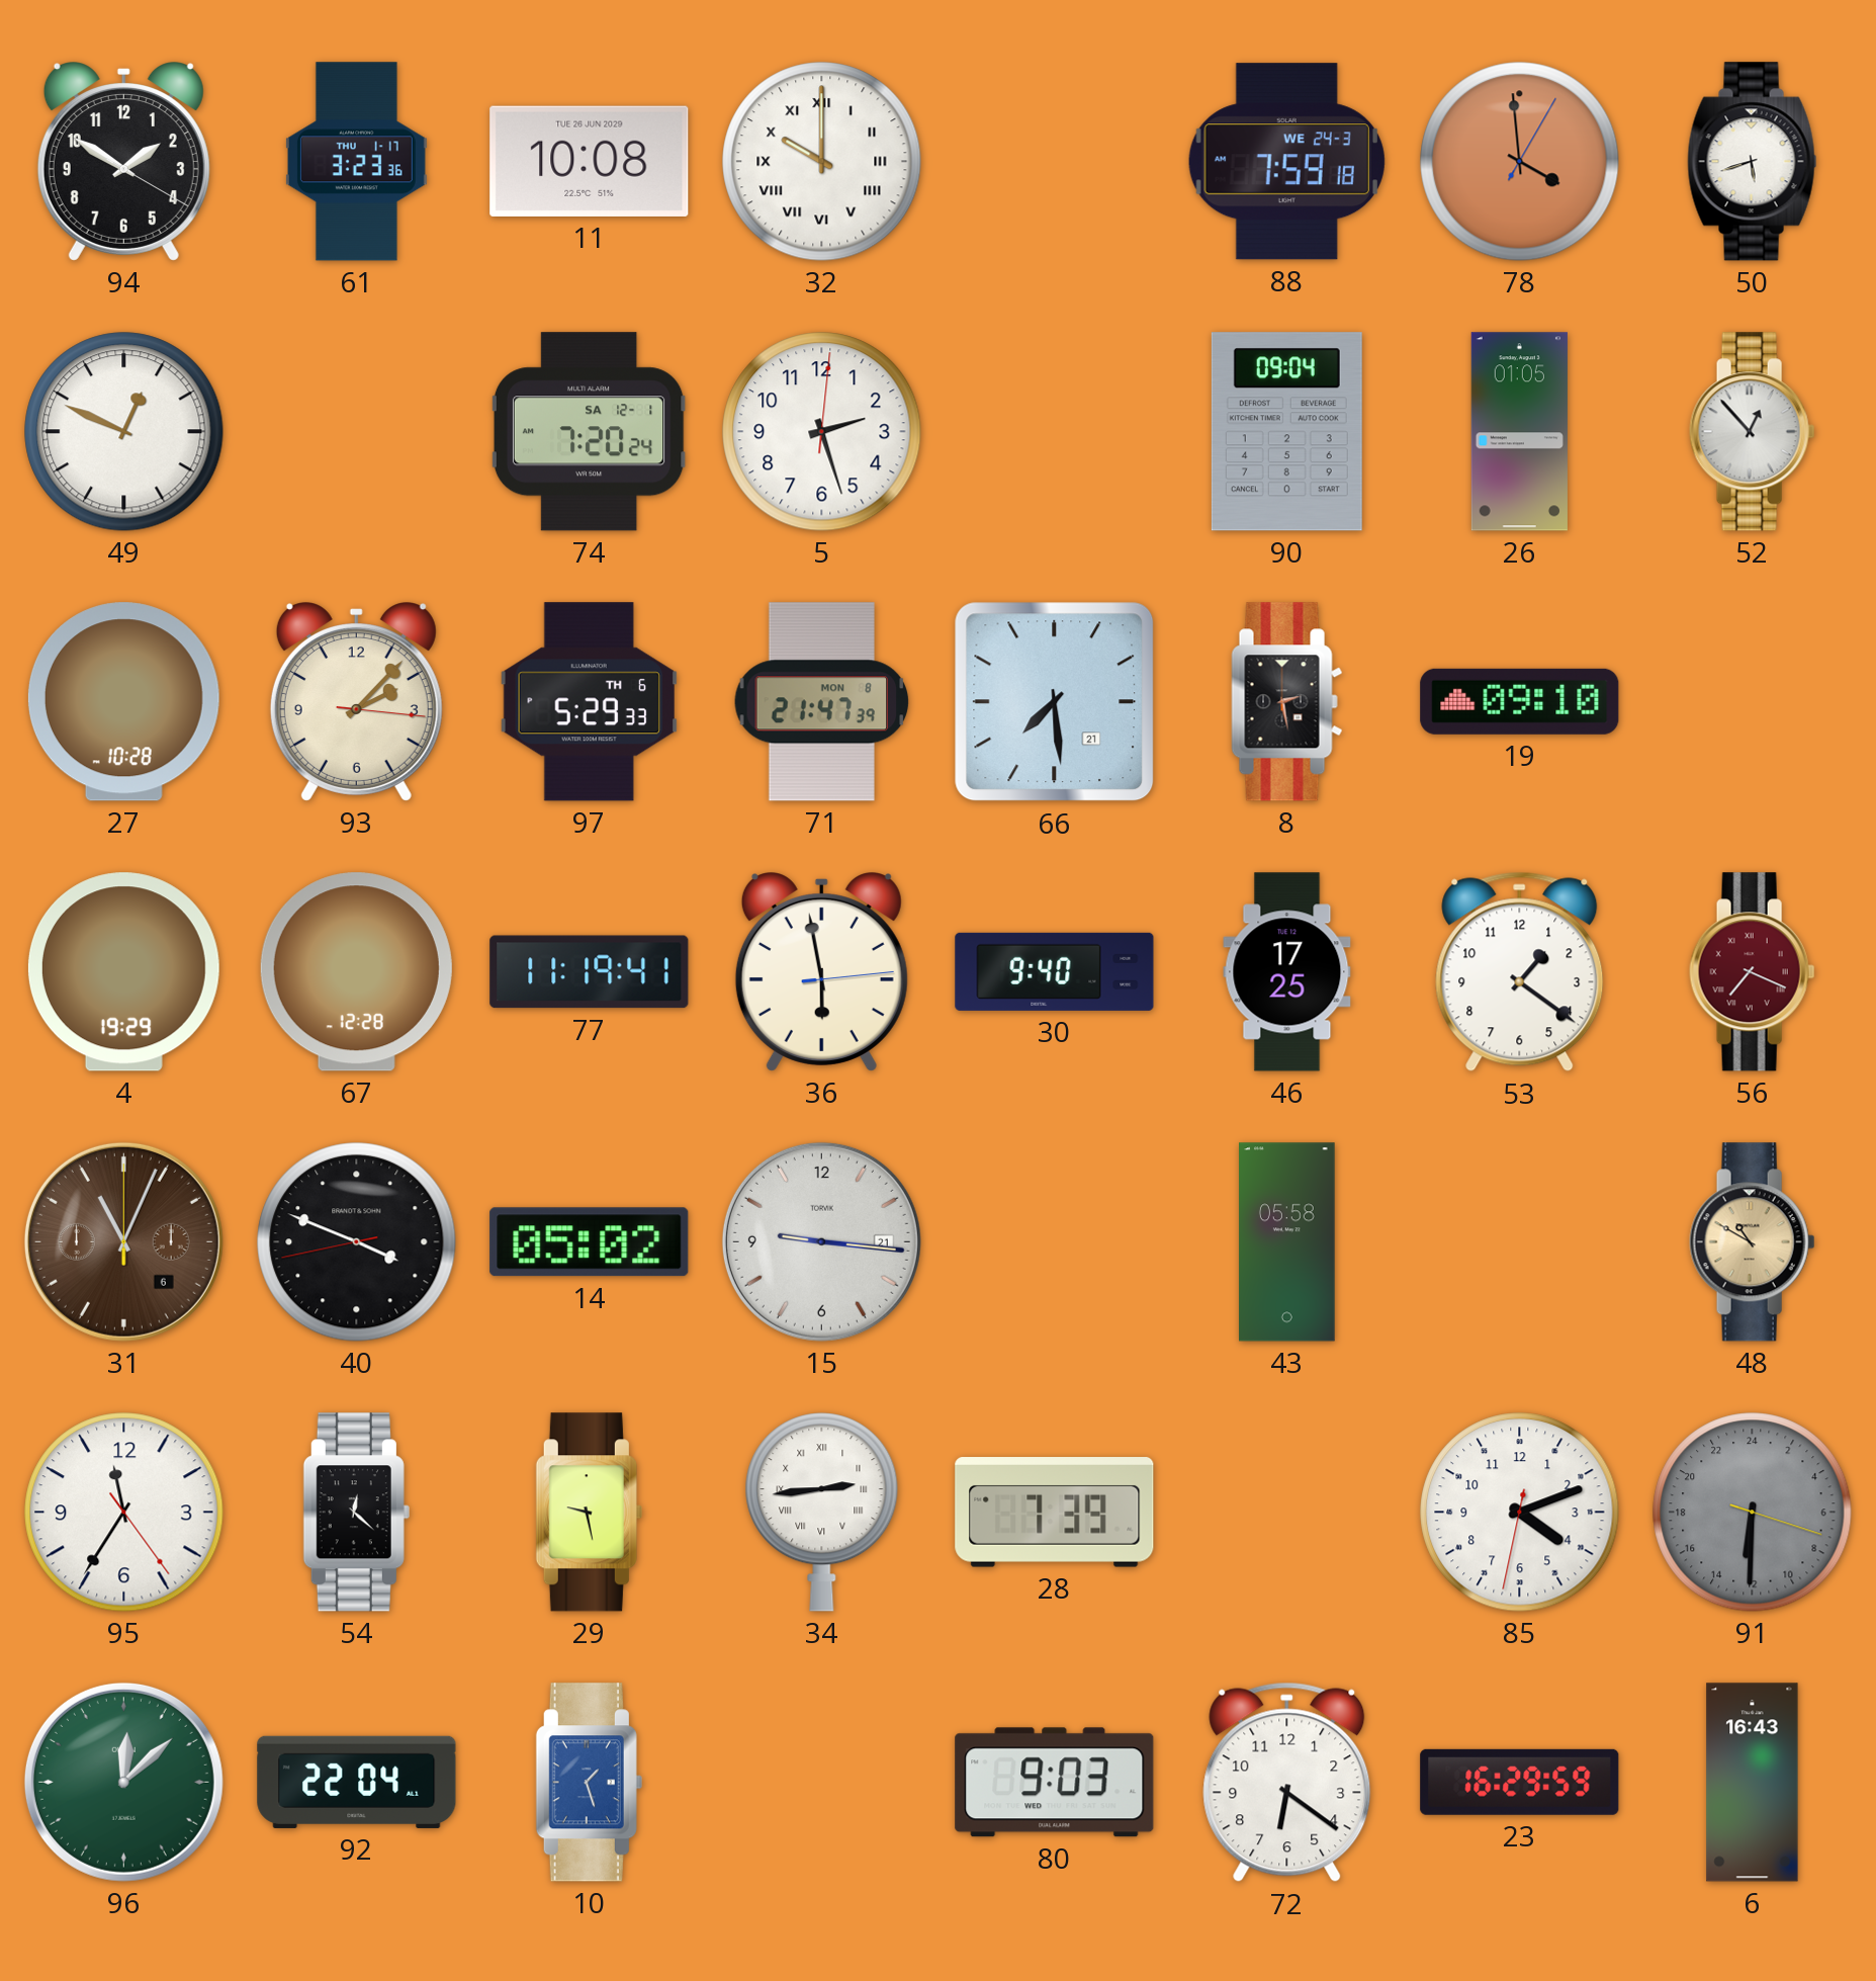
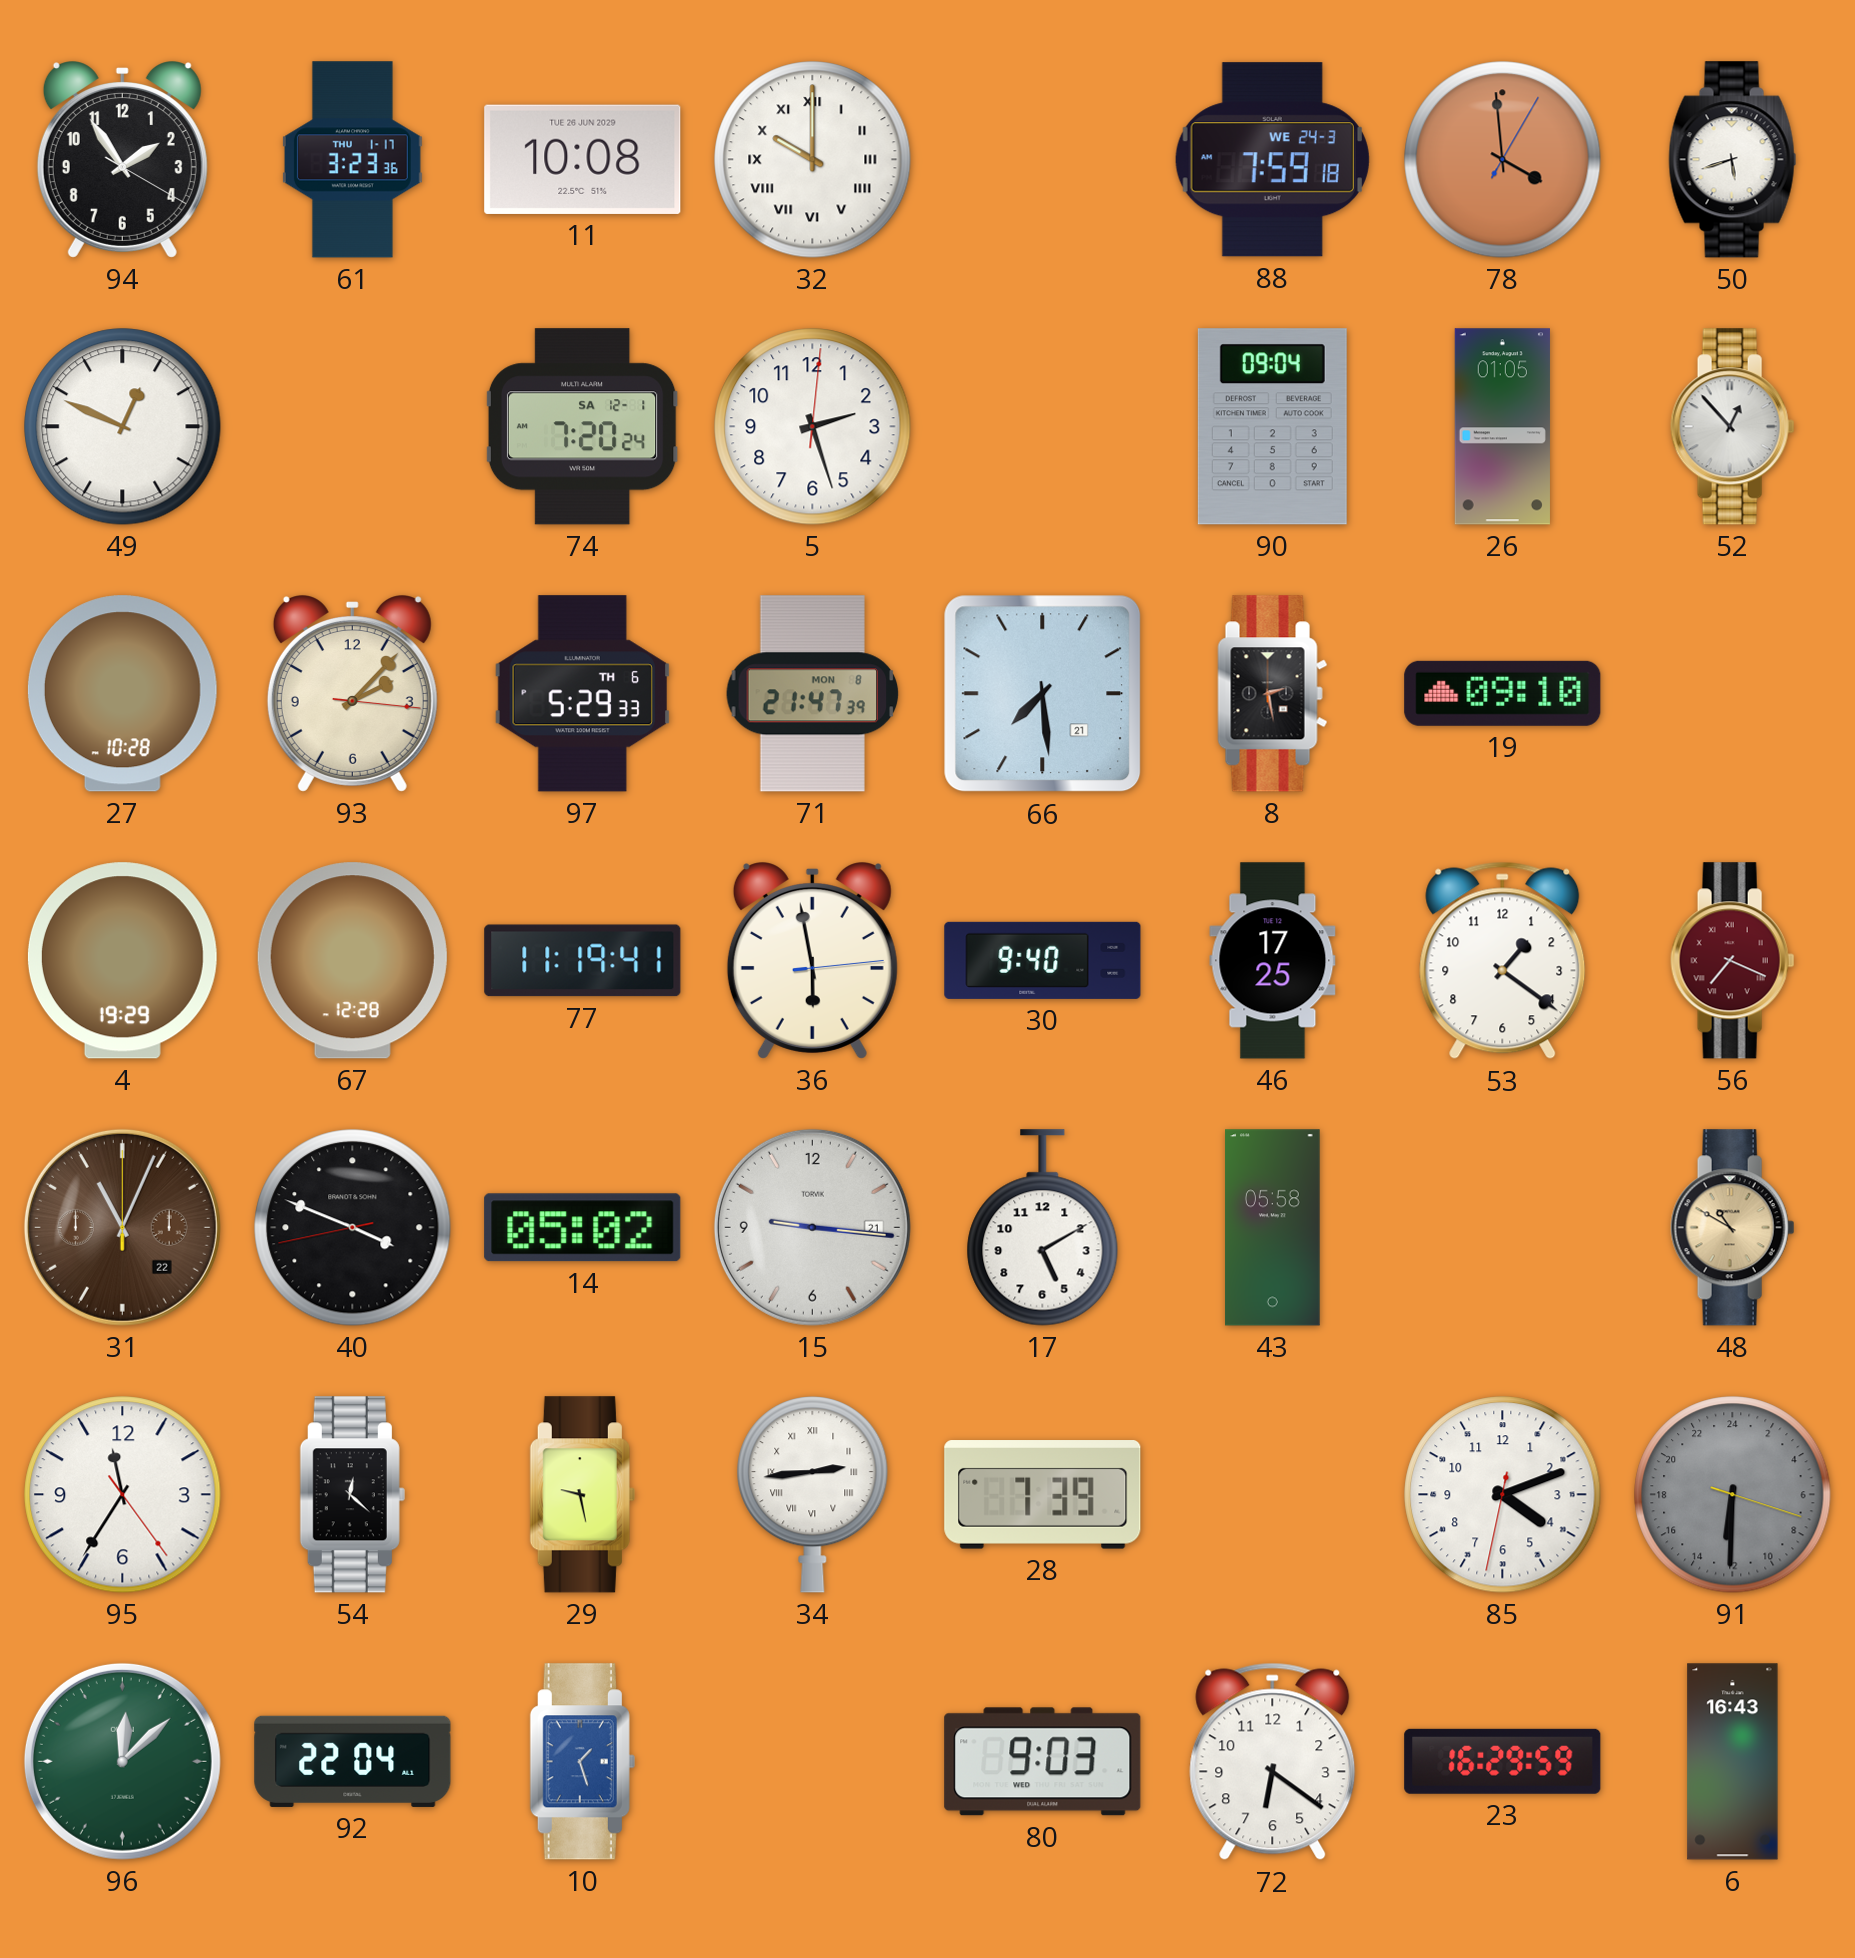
94: 1:50 -> 1:54 (122, 160)
31 date: 6 -> 22 (122, 1227)
17: none -> 5:10 (1043, 1228)
